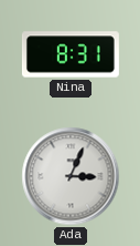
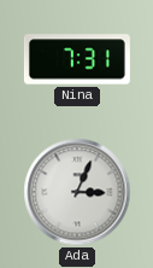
Nina: 8:31 -> 7:31 (77, 59)
